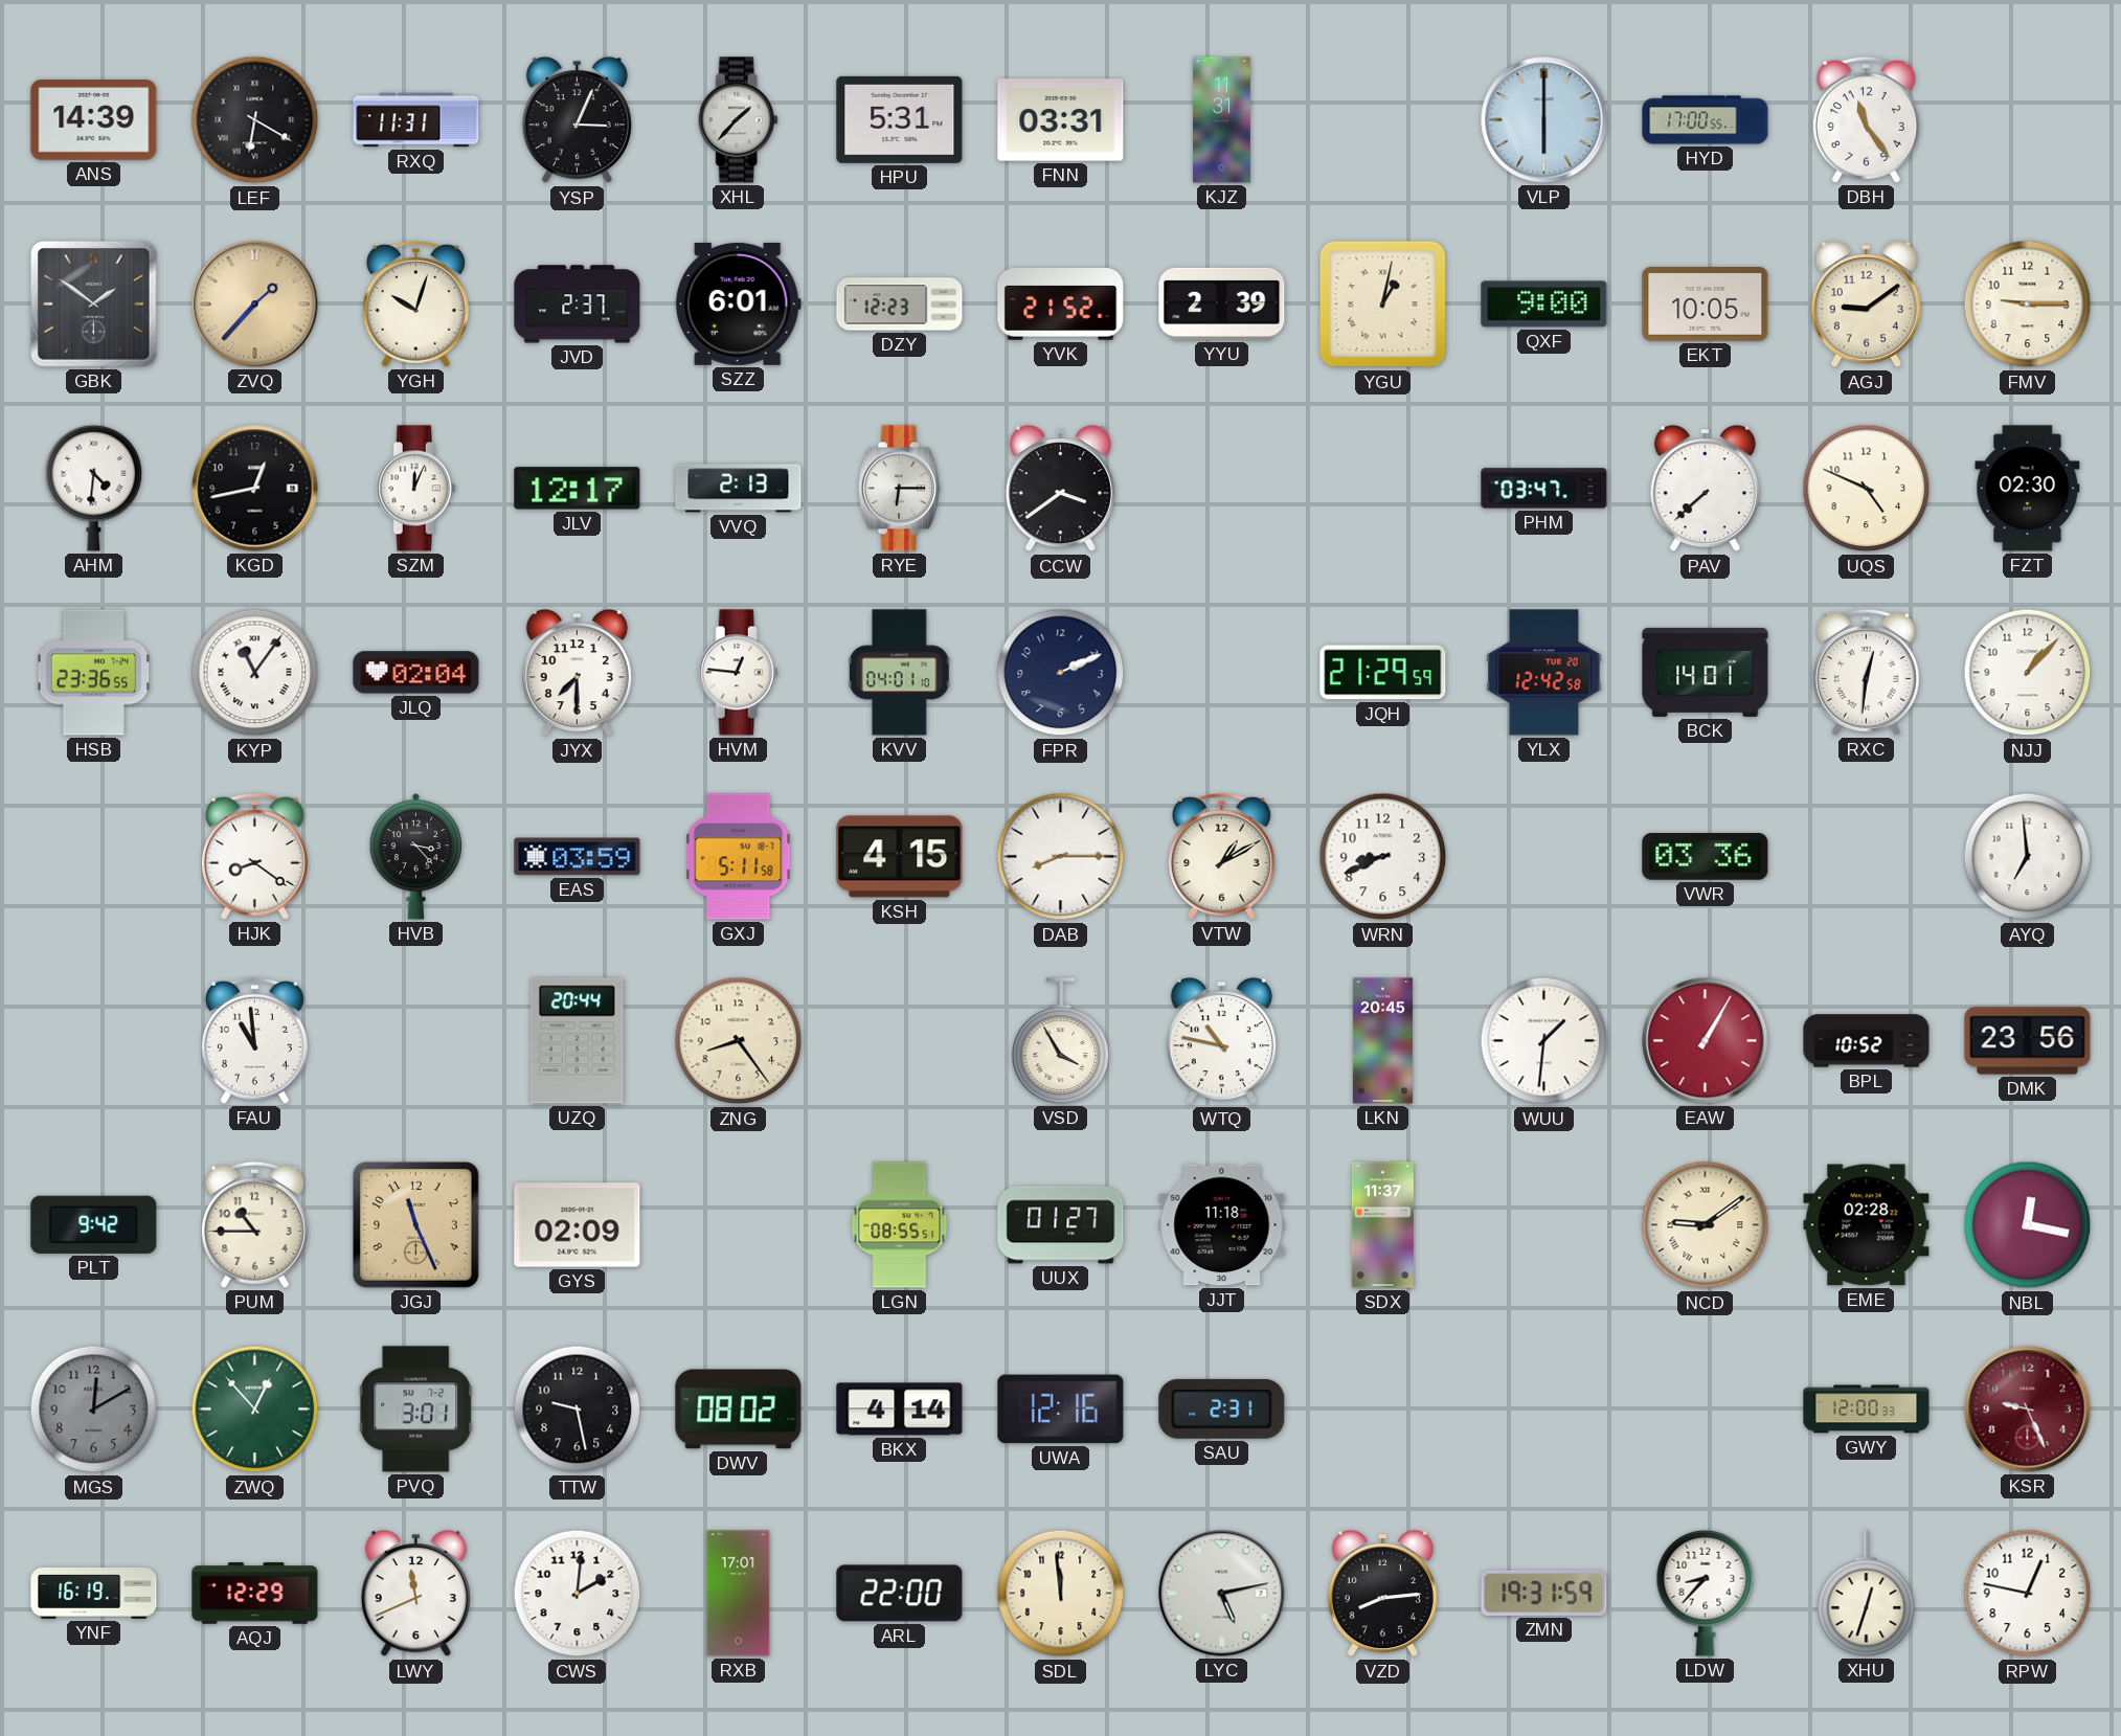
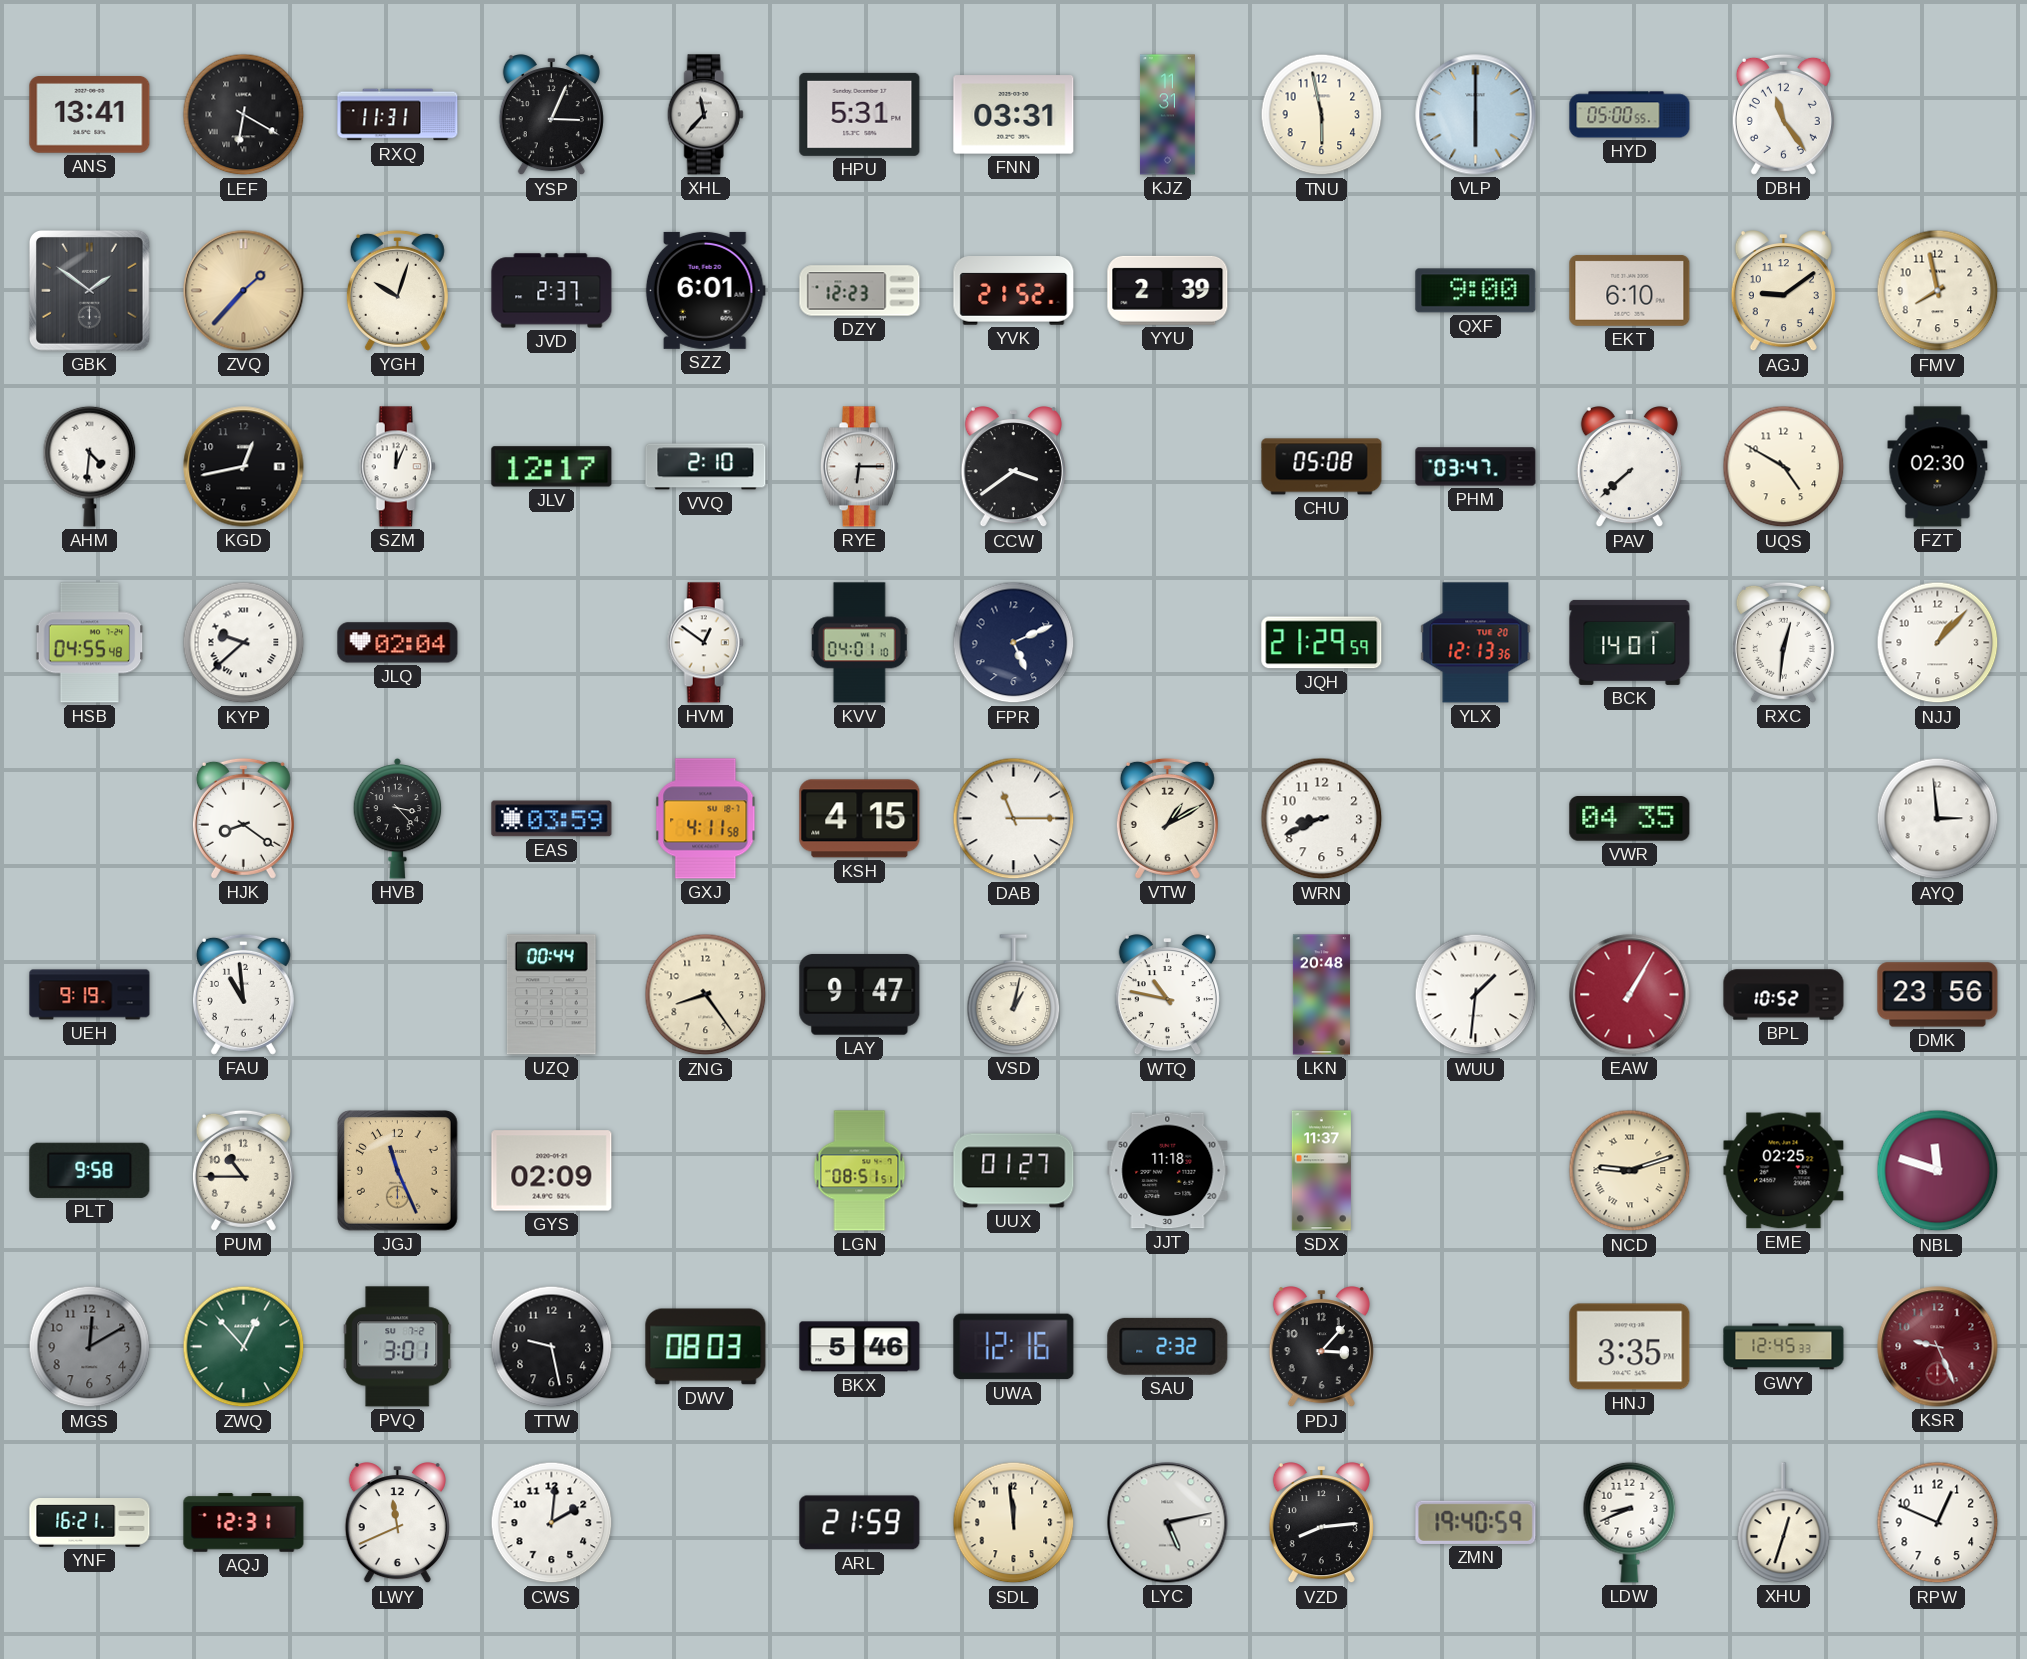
ANS: 14:39 -> 13:41 (90, 115)
XHL: 1:37 -> 11:37 (705, 115)
TNU: none -> 5:58 (1322, 115)
HYD: 17:00 -> 05:00 (1630, 115)
YGU: 1:02 -> none (1383, 305)
EKT: 10:05 -> 6:10 (1630, 290)
FMV: 9:15 -> 7:58 (1938, 291)
VVQ: 2:13 -> 2:10 (706, 467)
CHU: none -> 05:08 (1322, 467)
UQS: 4:49 -> 4:50 (1784, 467)
HSB: 23:36 -> 04:55 (90, 643)
KYP: 11:06 -> 9:38 (244, 643)
JYX: 7:30 -> none (577, 673)
HVM: 12:46 -> 12:51 (705, 643)
FPR: 2:11 -> 5:11 (1014, 643)
YLX: 12:42 -> 12:13 (1476, 643)
GXJ: 5:11 -> 4:11 (706, 819)
DAB: 8:15 -> 11:15 (1014, 819)
VWR: 03:36 -> 04:35 (1630, 819)
AYQ: 6:59 -> 2:59 (1938, 819)
UEH: none -> 9:19 (90, 995)
UZQ: 20:44 -> 00:44 (551, 995)
LAY: none -> 9:47 (860, 994)
VSD: 3:55 -> 1:02 (1014, 995)
LKN: 20:45 -> 20:48 (1321, 995)
PLT: 9:42 -> 9:58 (90, 1170)
LGN: 08:55 -> 08:51 (860, 1171)
NCD: 9:09 -> 9:12 (1630, 1171)
EME: 02:28 -> 02:25 (1784, 1171)
NBL: 12:17 -> 11:48 (1938, 1171)
DWV: 08:02 -> 08:03 (706, 1347)
BKX: 4:14 -> 5:46 (860, 1347)
SAU: 2:31 -> 2:32 (1168, 1346)
PDJ: none -> 3:07 (1321, 1347)
HNJ: none -> 3:35 (1630, 1347)
GWY: 12:00 -> 12:45 (1784, 1347)
YNF: 16:19 -> 16:21 (90, 1523)
AQJ: 12:29 -> 12:31 (244, 1523)
RXB: 17:01 -> none (739, 1594)
ARL: 22:00 -> 21:59 (860, 1523)
ZMN: 19:31 -> 19:40 (1476, 1522)
LDW: 8:37 -> 8:41 (1630, 1522)
RPW: 12:47 -> 12:49 (1938, 1523)
